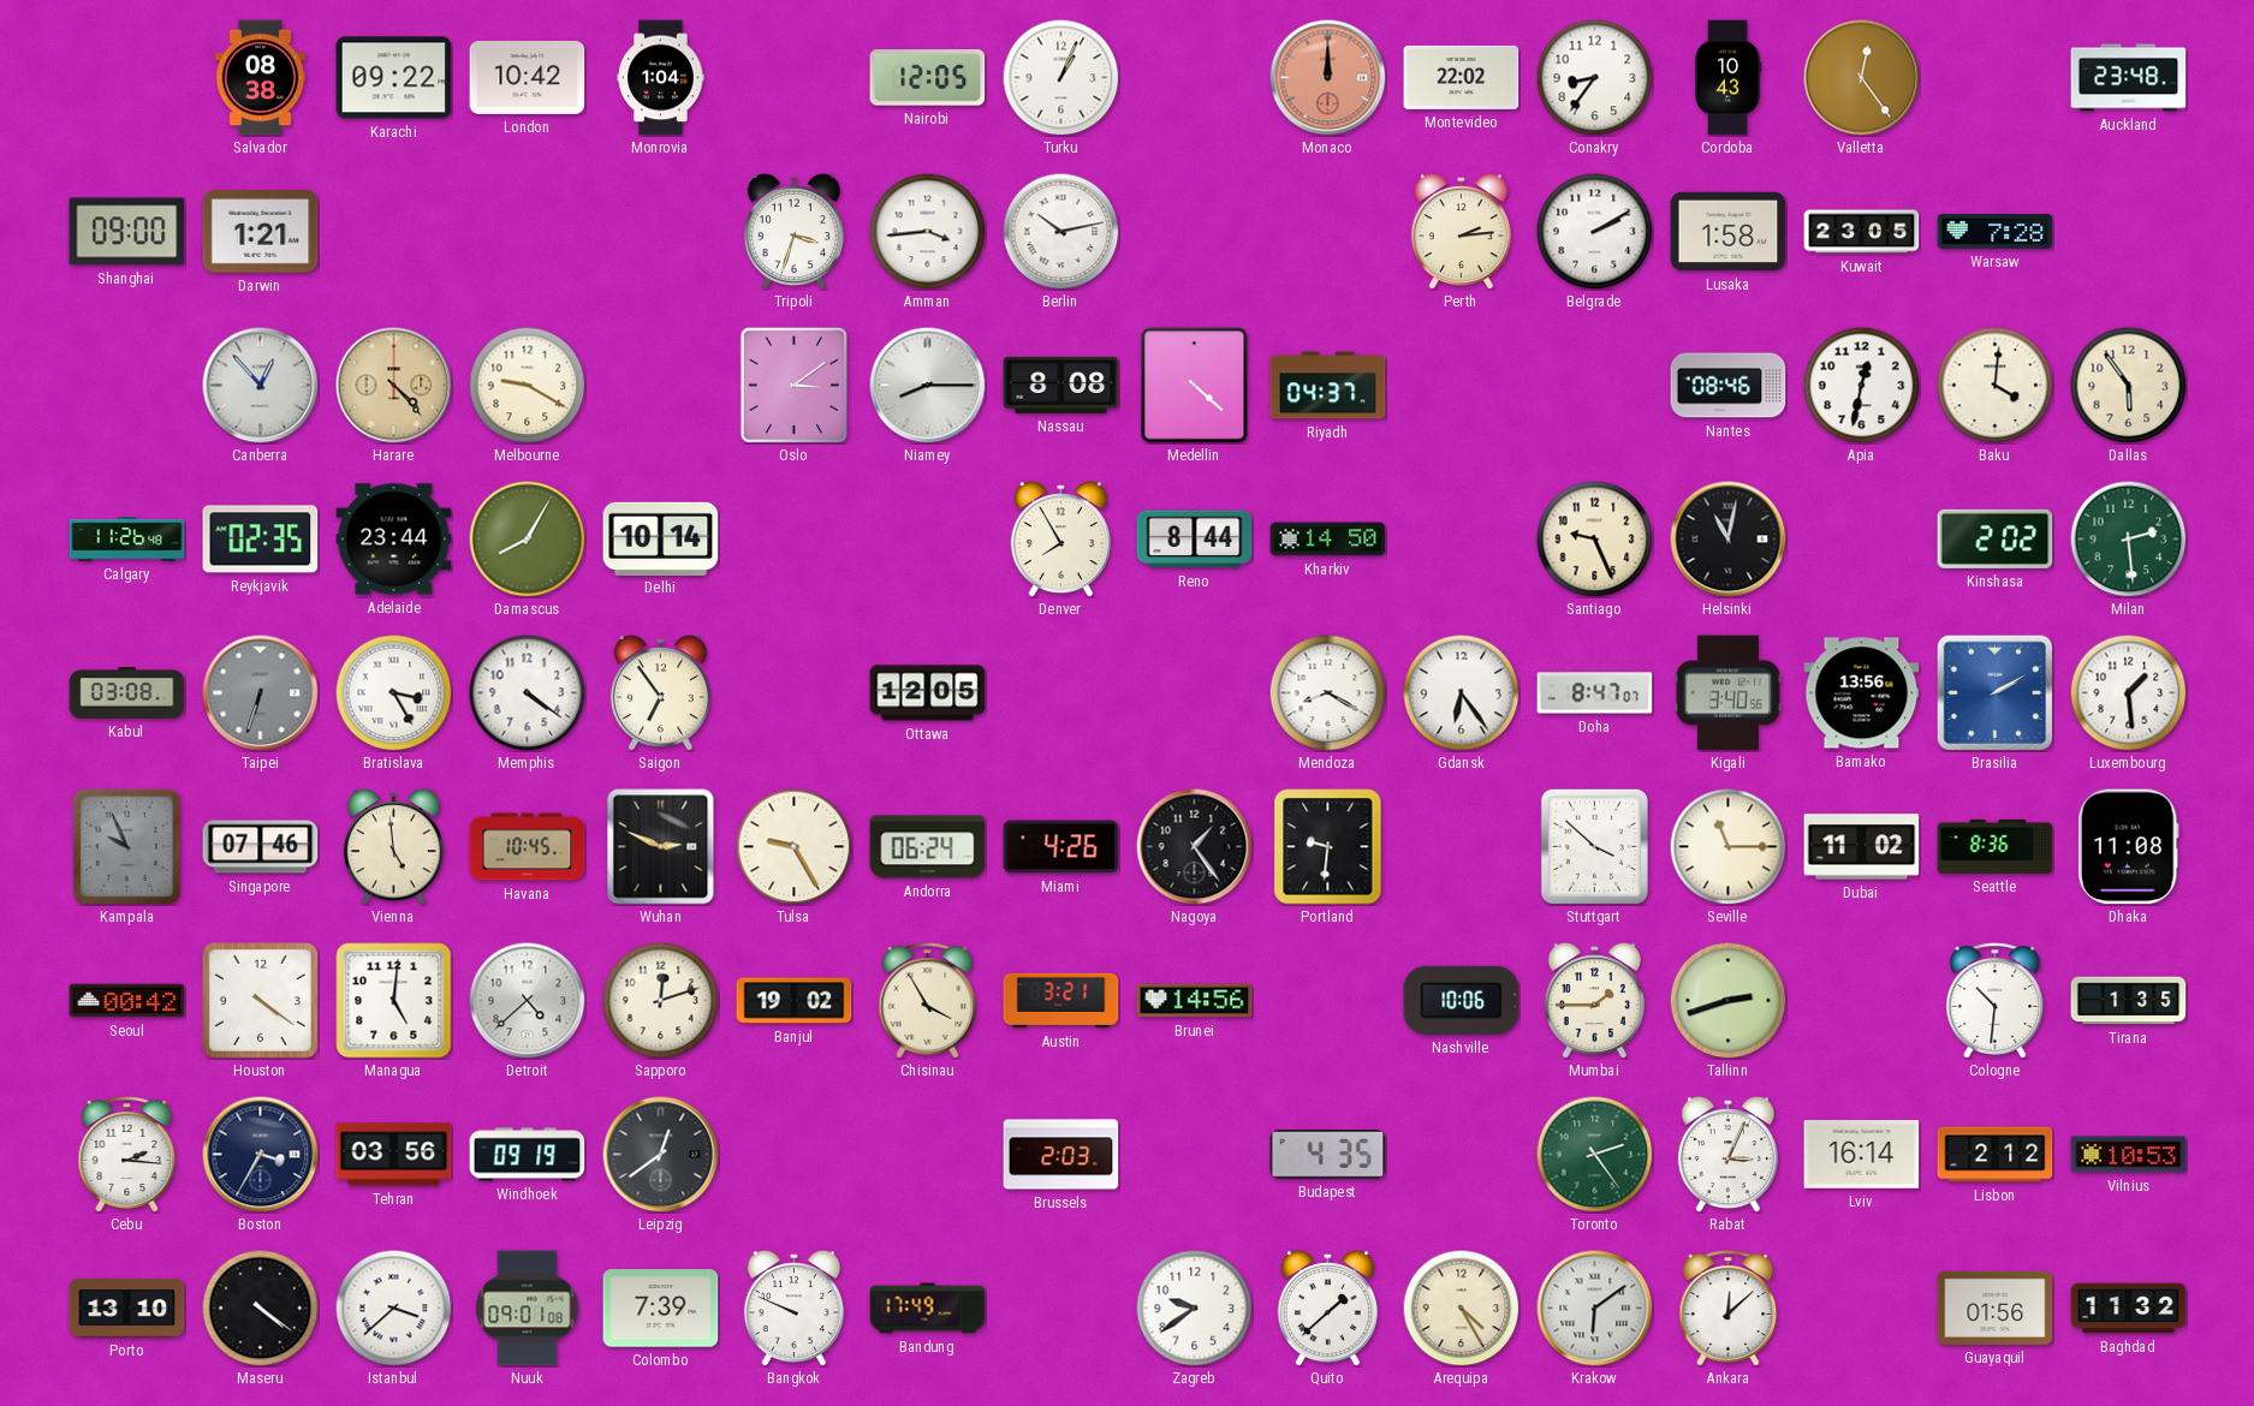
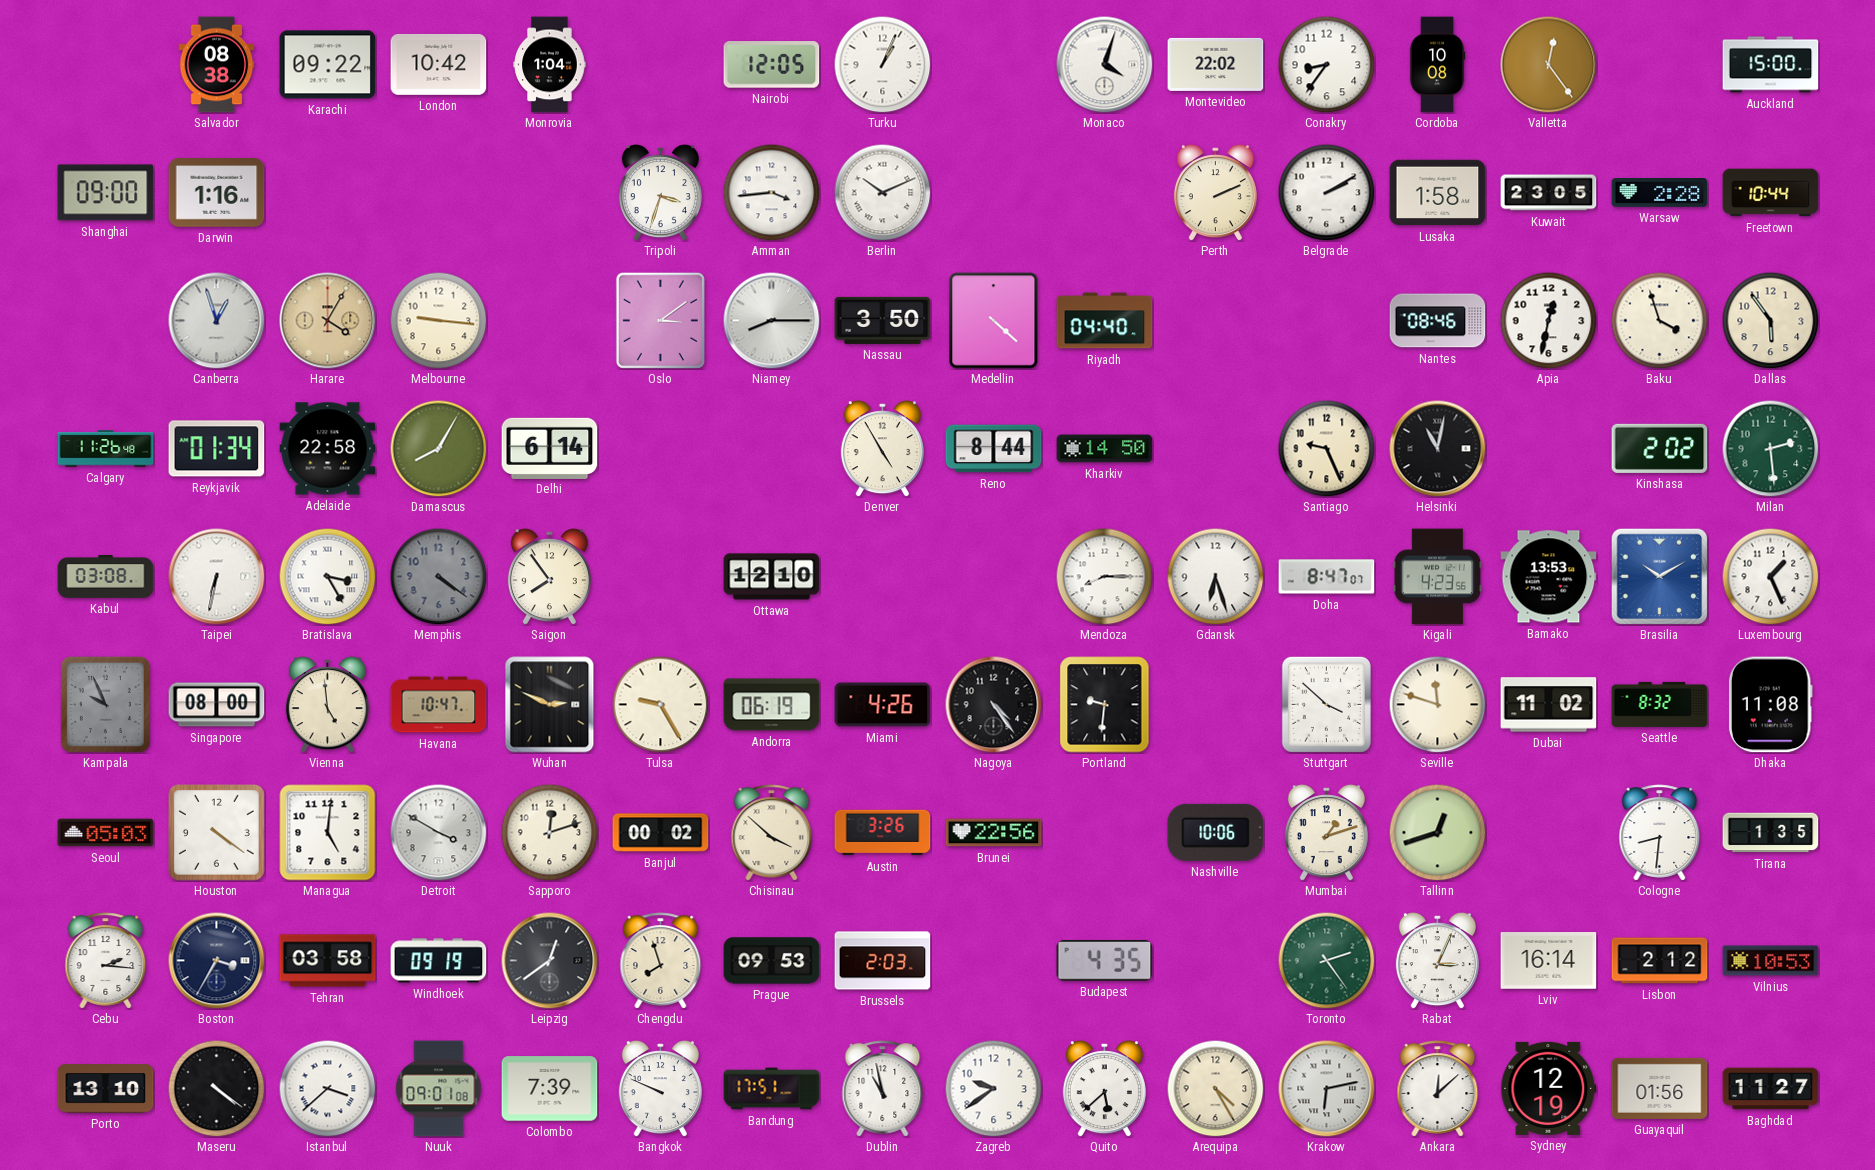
Monaco: 12:00 -> 4:03 (1105, 65)
Monaco dial: salmon -> white (1105, 65)
Cordoba: 10:43 -> 10:08 (1437, 65)
Auckland: 23:48 -> 15:00 (1771, 65)
Darwin: 1:21 -> 1:16 (217, 193)
Berlin: 10:13 -> 10:11 (882, 192)
Perth: 2:14 -> 2:11 (1215, 193)
Warsaw: 7:28 -> 2:28 (1660, 193)
Freetown: none -> 10:44 (1771, 193)
Canberra: 12:53 -> 12:57 (217, 321)
Harare: 4:23 -> 4:05 (328, 321)
Melbourne: 9:20 -> 9:16 (438, 320)
Nassau: 8:08 -> 3:50 (883, 320)
Riyadh: 04:37 -> 04:40 (1105, 321)
Baku: 4:01 -> 3:57 (1659, 320)
Reykjavik: 02:35 -> 01:34 (217, 449)
Adelaide: 23:44 -> 22:58 (328, 449)
Delhi: 10:14 -> 6:14 (550, 448)
Denver: 7:55 -> 4:55 (882, 449)
Taipei: 6:33 -> 6:32 (217, 577)
Taipei dial: grey -> white (217, 577)
Memphis dial: white -> grey (438, 576)
Saigon: 6:54 -> 7:54 (549, 577)
Ottawa: 12:05 -> 12:10 (772, 577)
Mendoza: 8:20 -> 8:15 (1104, 576)
Gdansk: 6:24 -> 6:27 (1215, 576)
Kigali: 3:40 -> 4:23 (1438, 577)
Bamako: 13:56 -> 13:53 (1549, 577)
Brasilia: 2:10 -> 10:10 (1659, 576)
Luxembourg: 1:29 -> 1:26 (1770, 576)
Singapore: 07:46 -> 08:00 (217, 705)
Havana: 10:45 -> 10:47 (439, 705)
Andorra: 06:24 -> 06:19 (772, 705)
Nagoya: 1:24 -> 4:24 (994, 705)
Seville: 11:15 -> 11:48 (1437, 704)
Seattle: 8:36 -> 8:32 (1660, 704)
Seoul: 00:42 -> 05:03 (106, 833)
Detroit: 4:38 -> 3:50 (439, 833)
Banjul: 19:02 -> 00:02 (661, 833)
Chisinau: 3:55 -> 3:52 (772, 833)
Austin: 3:21 -> 3:26 (883, 833)
Brunei: 14:56 -> 22:56 (994, 833)
Mumbai: 1:45 -> 1:12 (1326, 833)
Tallinn: 2:42 -> 12:42 (1437, 832)
Cologne: 10:31 -> 8:31 (1660, 833)
Tehran: 03:56 -> 03:58 (328, 961)
Chengdu: none -> 7:57 (661, 961)
Prague: none -> 09:53 (772, 961)
Bandung: 17:49 -> 17:51 (772, 1089)
Dublin: none -> 10:58 (883, 1089)
Quito: 1:38 -> 5:38 (1104, 1089)
Krakow: 6:09 -> 6:13 (1327, 1089)
Sydney: none -> 12:19 (1549, 1088)
Baghdad: 11:32 -> 11:27 (1771, 1089)
